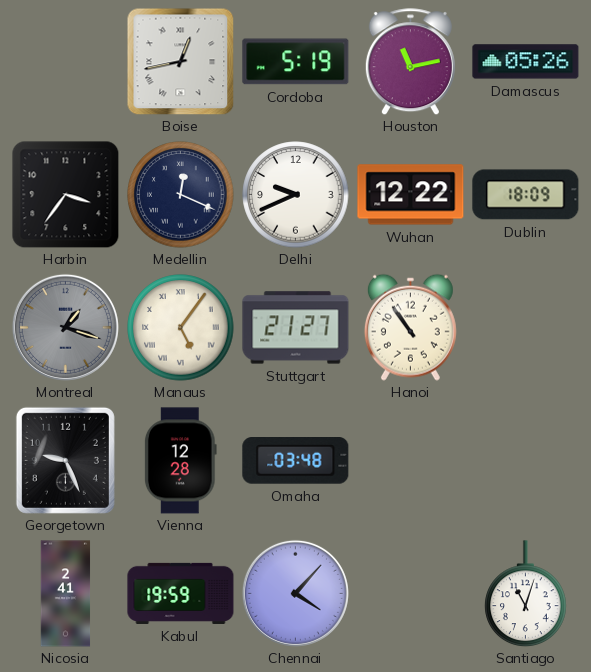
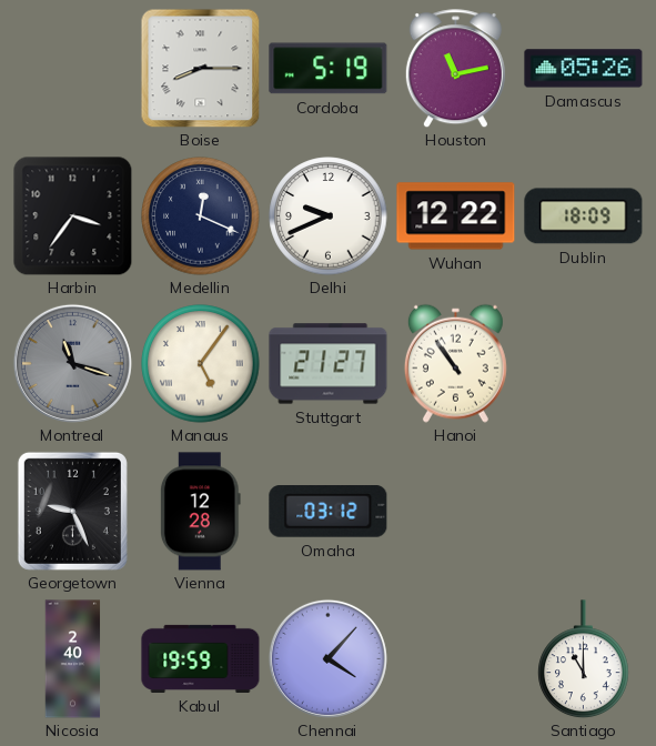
Boise: 12:43 -> 8:15 (200, 68)
Montreal: 1:18 -> 11:18 (72, 363)
Omaha: 03:48 -> 03:12 (329, 512)
Nicosia: 2:41 -> 2:40 (73, 659)
Santiago: 11:03 -> 11:00 (584, 659)
